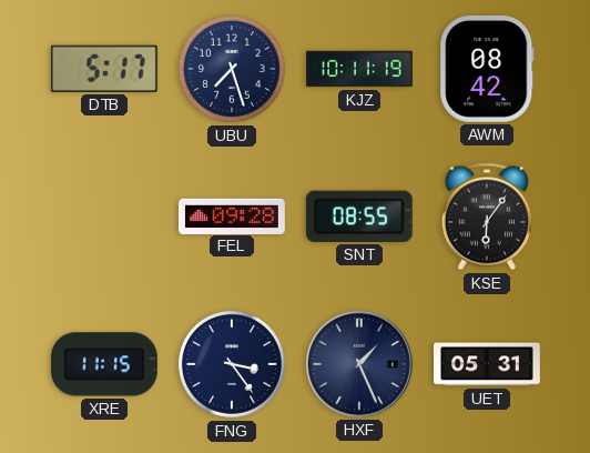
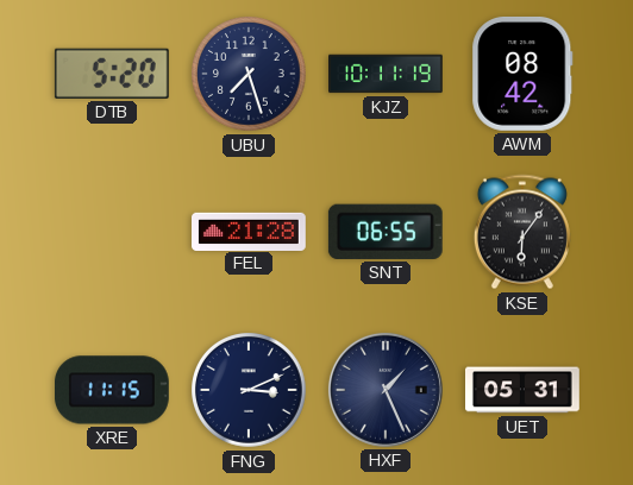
DTB: 5:17 -> 5:20 (112, 74)
FEL: 09:28 -> 21:28 (250, 231)
SNT: 08:55 -> 06:55 (386, 232)
FNG: 3:24 -> 3:11 (250, 391)
